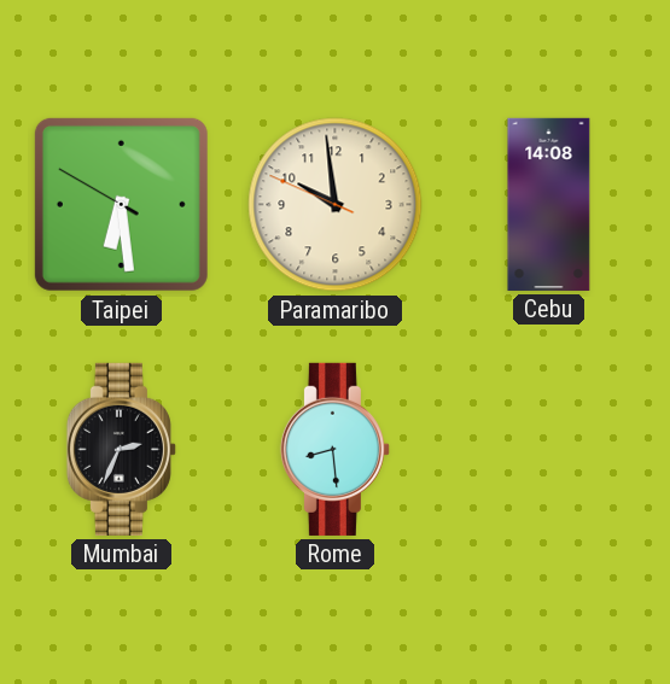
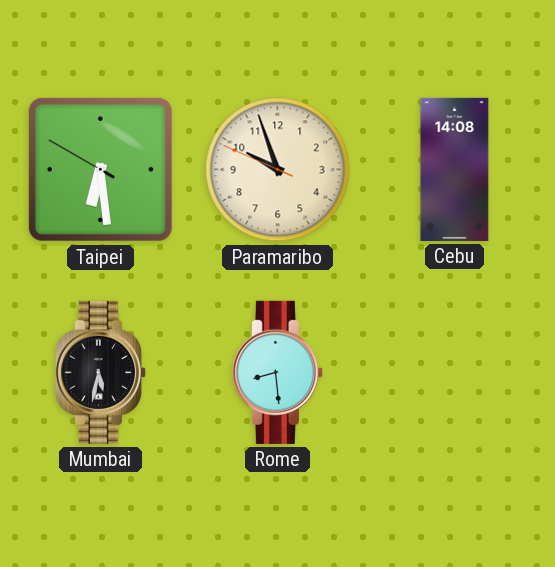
Paramaribo: 9:58 -> 9:56 (278, 170)
Mumbai: 2:34 -> 5:32 (100, 372)
